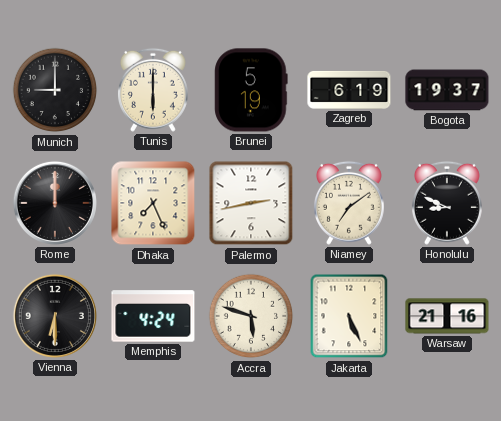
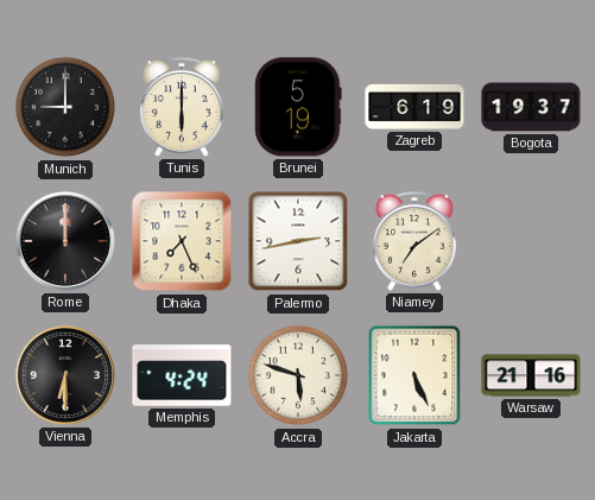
Honolulu: 8:49 -> none (447, 203)
